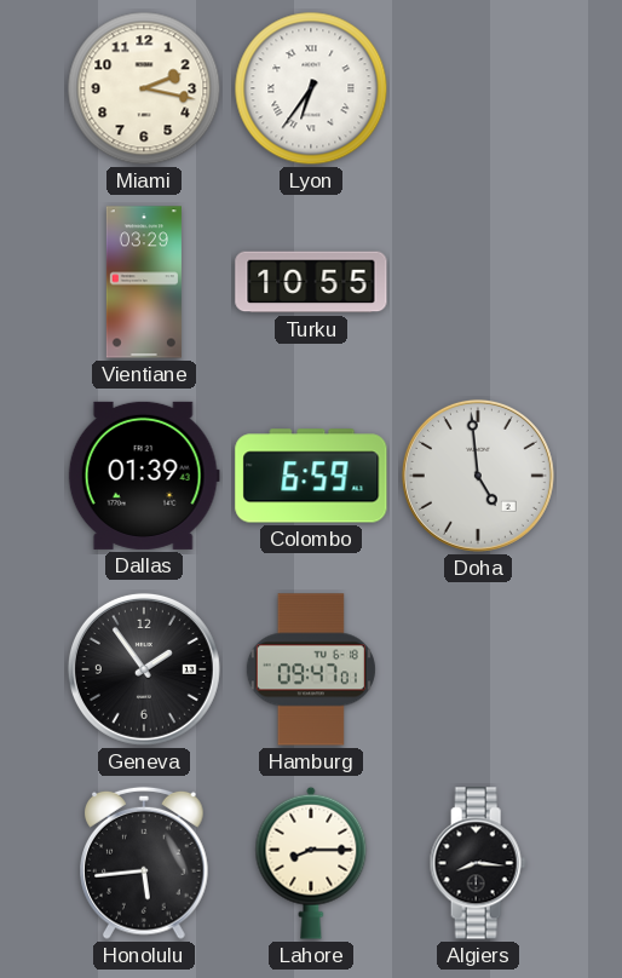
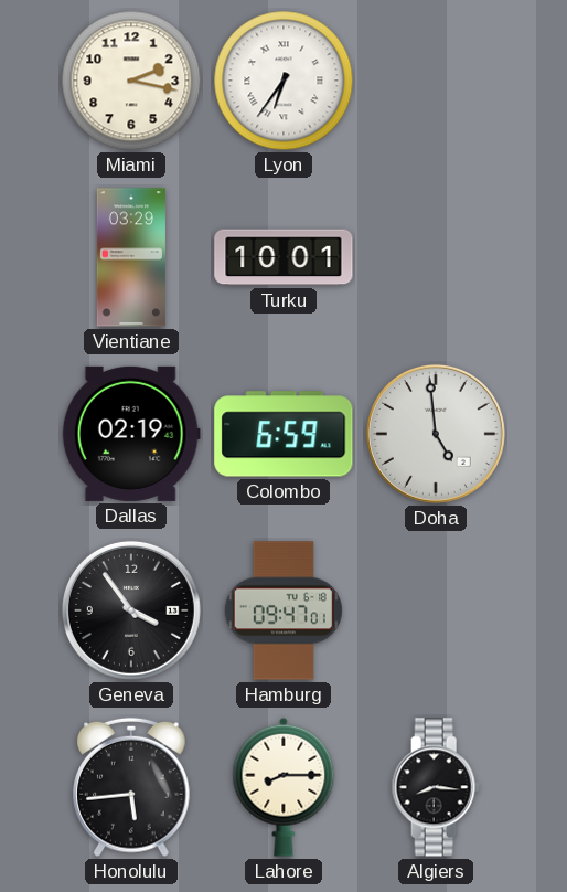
Turku: 10:55 -> 10:01 (283, 257)
Dallas: 01:39 -> 02:19 (131, 434)
Geneva: 1:54 -> 3:54 (131, 610)
